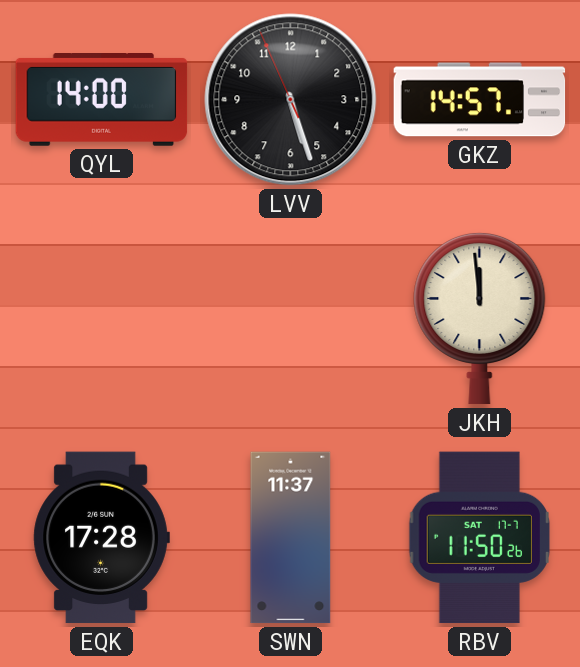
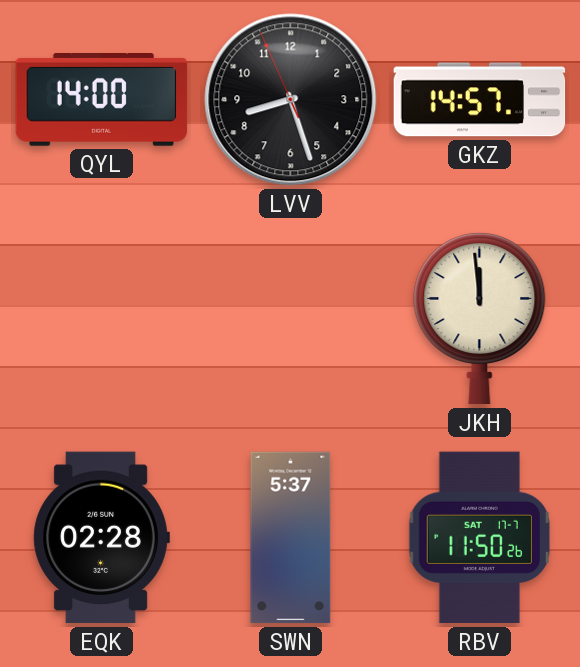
LVV: 5:26 -> 8:26 (291, 100)
EQK: 17:28 -> 02:28 (101, 538)
SWN: 11:37 -> 5:37 (291, 538)
